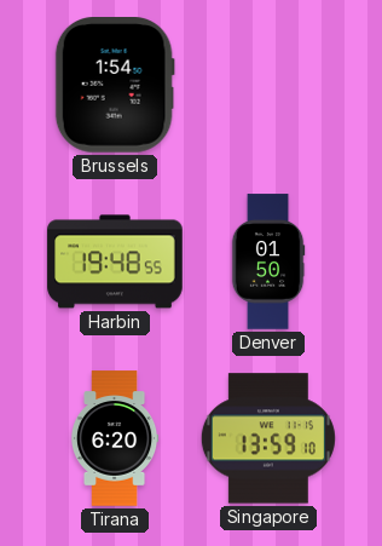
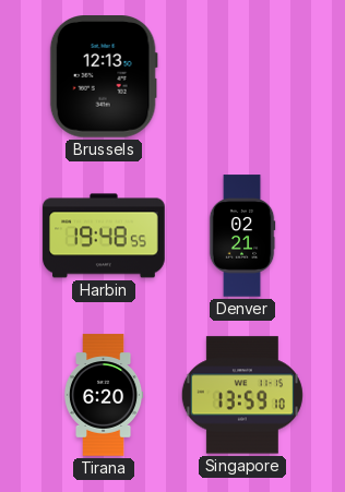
Brussels: 1:54 -> 12:13 (104, 77)
Denver: 01:50 -> 02:21 (242, 236)
